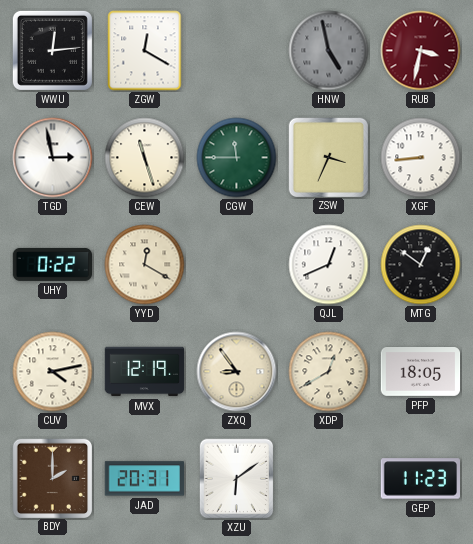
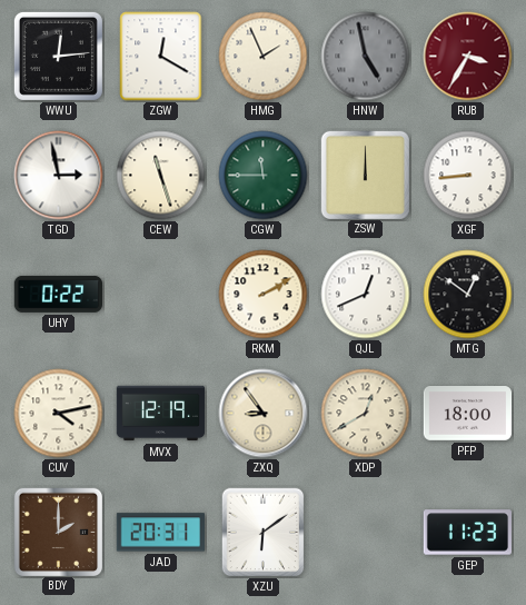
HMG: none -> 1:56 (264, 57)
RUB: 3:32 -> 3:35 (468, 57)
ZSW: 3:34 -> 12:00 (365, 175)
YYD: 12:20 -> none (145, 265)
RKM: none -> 2:10 (264, 295)
PFP: 18:05 -> 18:00 (468, 414)
